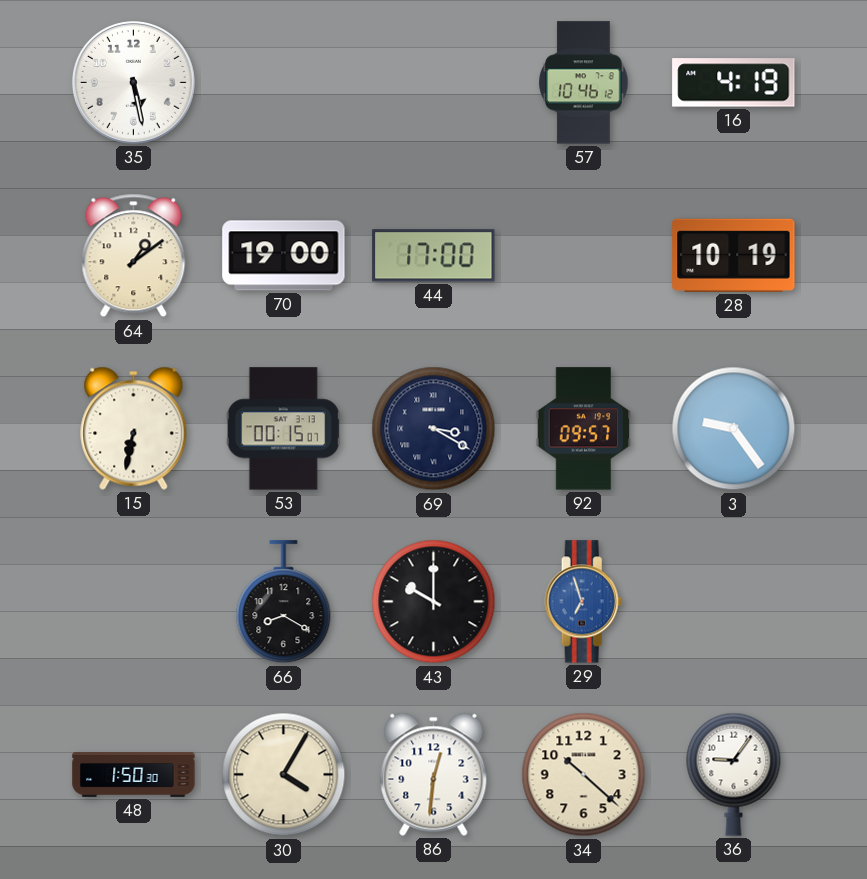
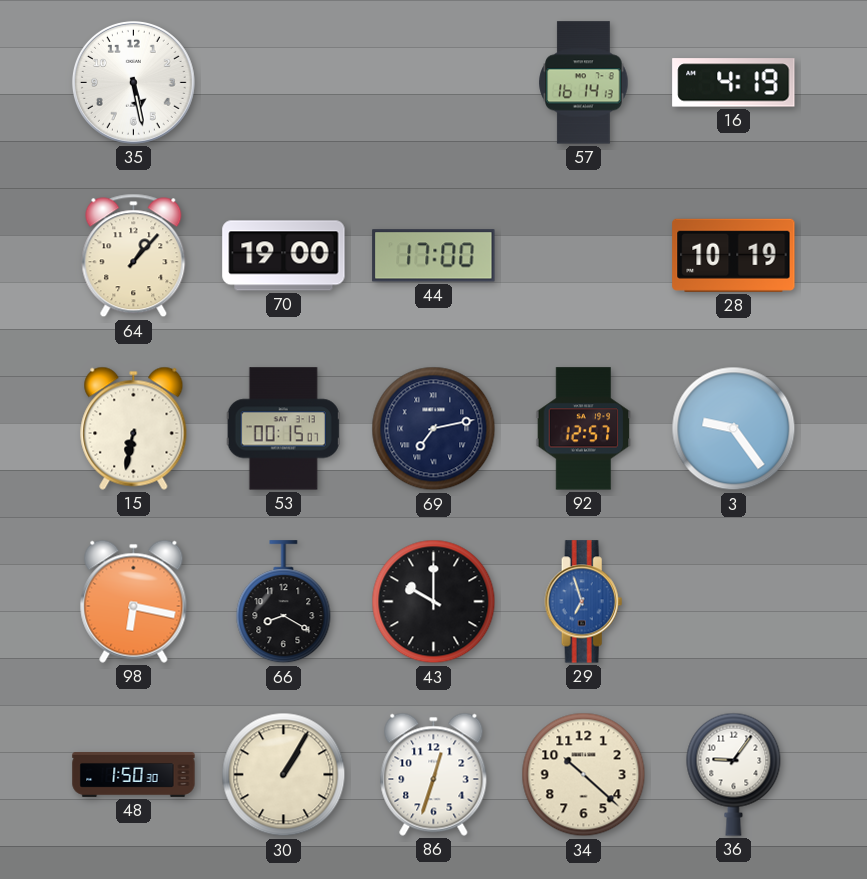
57: 10:46 -> 16:14 (584, 83)
64: 1:09 -> 1:07 (134, 256)
69: 3:20 -> 7:13 (434, 429)
92: 09:57 -> 12:57 (584, 429)
98: none -> 6:17 (134, 601)
30: 4:05 -> 1:05 (284, 775)
86: 12:31 -> 12:33 (434, 774)
